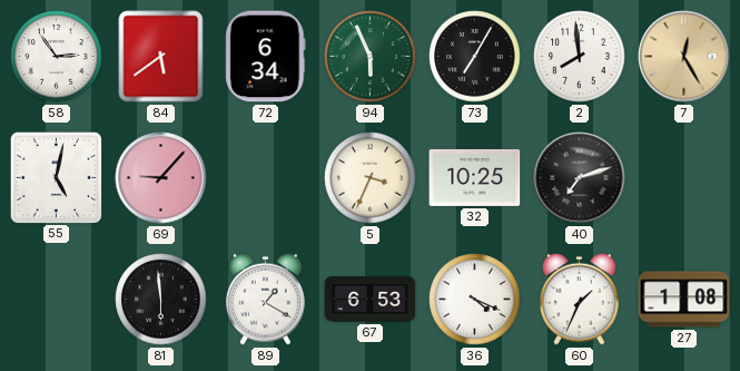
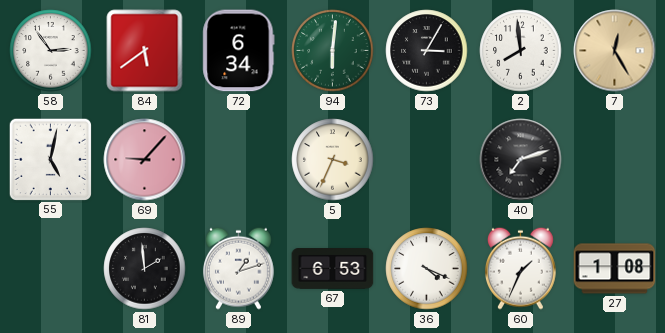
94: 5:56 -> 6:01 (333, 51)
73: 7:05 -> 3:05 (427, 51)
32: 10:25 -> none (475, 177)
81: 5:59 -> 1:59 (145, 269)
89: 1:20 -> 1:12 (238, 268)
